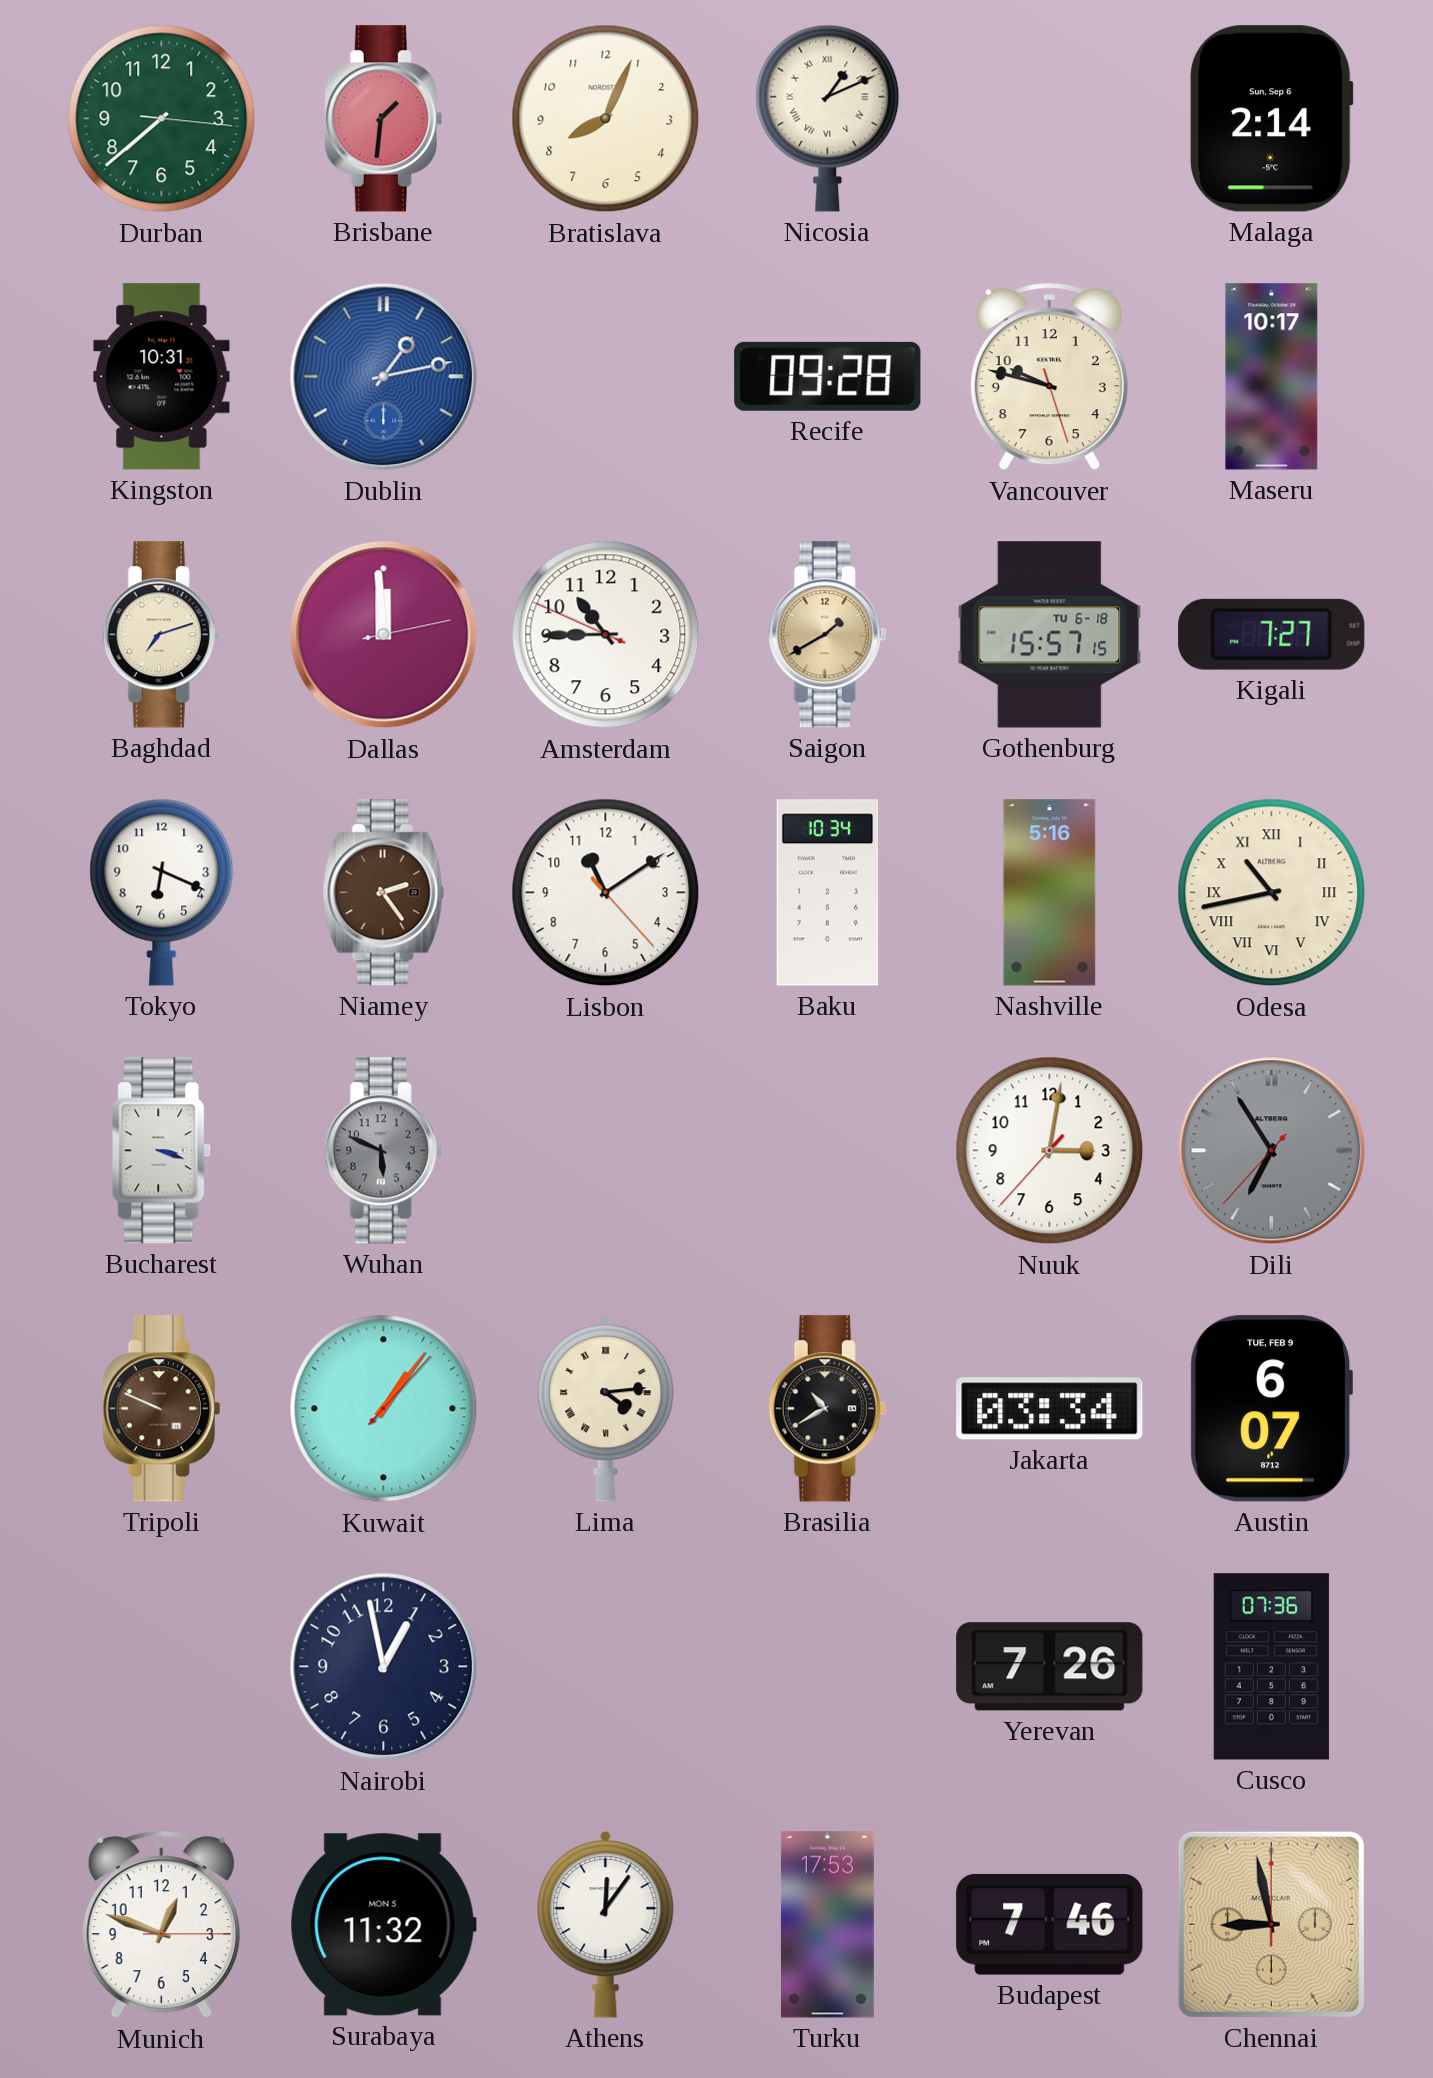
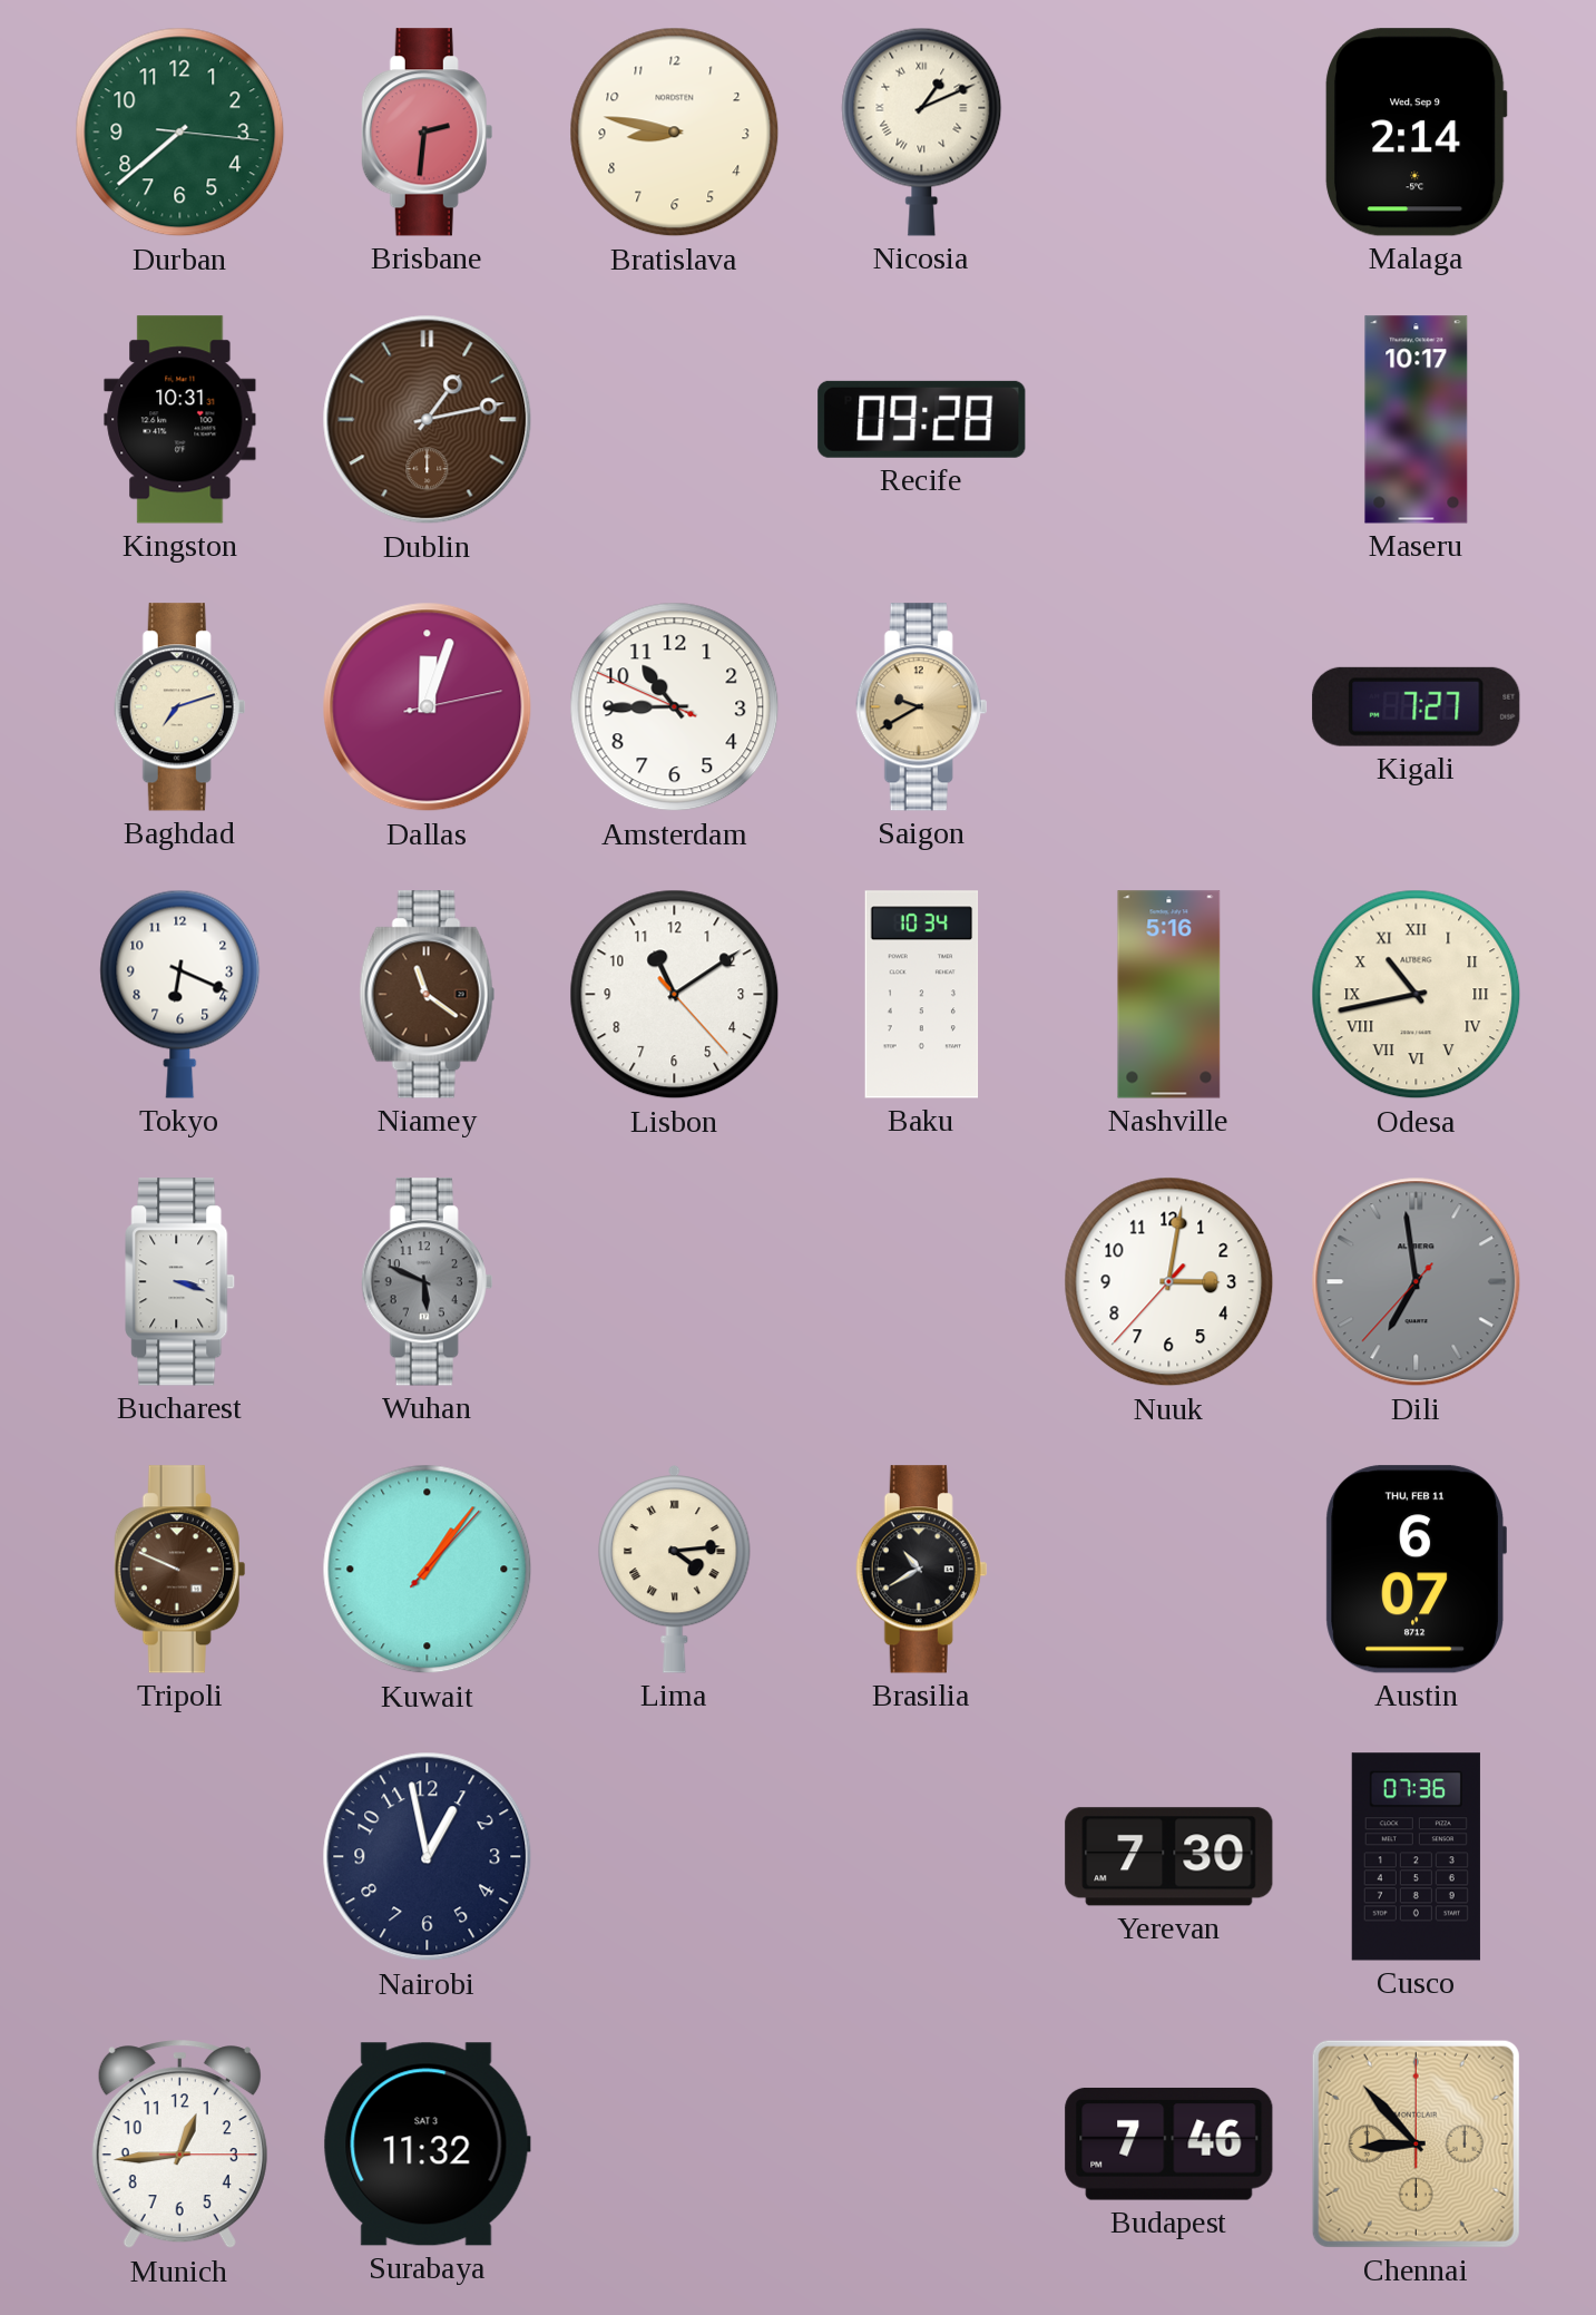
Brisbane: 1:31 -> 2:31 (428, 133)
Bratislava: 8:04 -> 8:47 (675, 133)
Malaga date: Sun, Sep 6 -> Wed, Sep 9 (1416, 133)
Dublin dial: blue -> brown (428, 420)
Vancouver: 9:47 -> none (1049, 377)
Dallas: 11:59 -> 12:03 (428, 707)
Saigon: 1:40 -> 9:40 (922, 707)
Gothenburg: 15:57 -> none (1050, 635)
Niamey: 2:24 -> 11:21 (428, 995)
Dili: 6:54 -> 6:58 (1417, 1282)
Jakarta: 03:34 -> none (1050, 1409)
Austin date: TUE, FEB 9 -> THU, FEB 11 (1416, 1570)
Yerevan: 7:26 -> 7:30 (1169, 1857)
Munich: 12:48 -> 12:44 (179, 2145)
Surabaya date: MON 5 -> SAT 3 (427, 2145)
Athens: 12:06 -> none (606, 1924)
Turku: 17:53 -> none (827, 1925)
Chennai: 8:58 -> 8:53 (1416, 2143)
